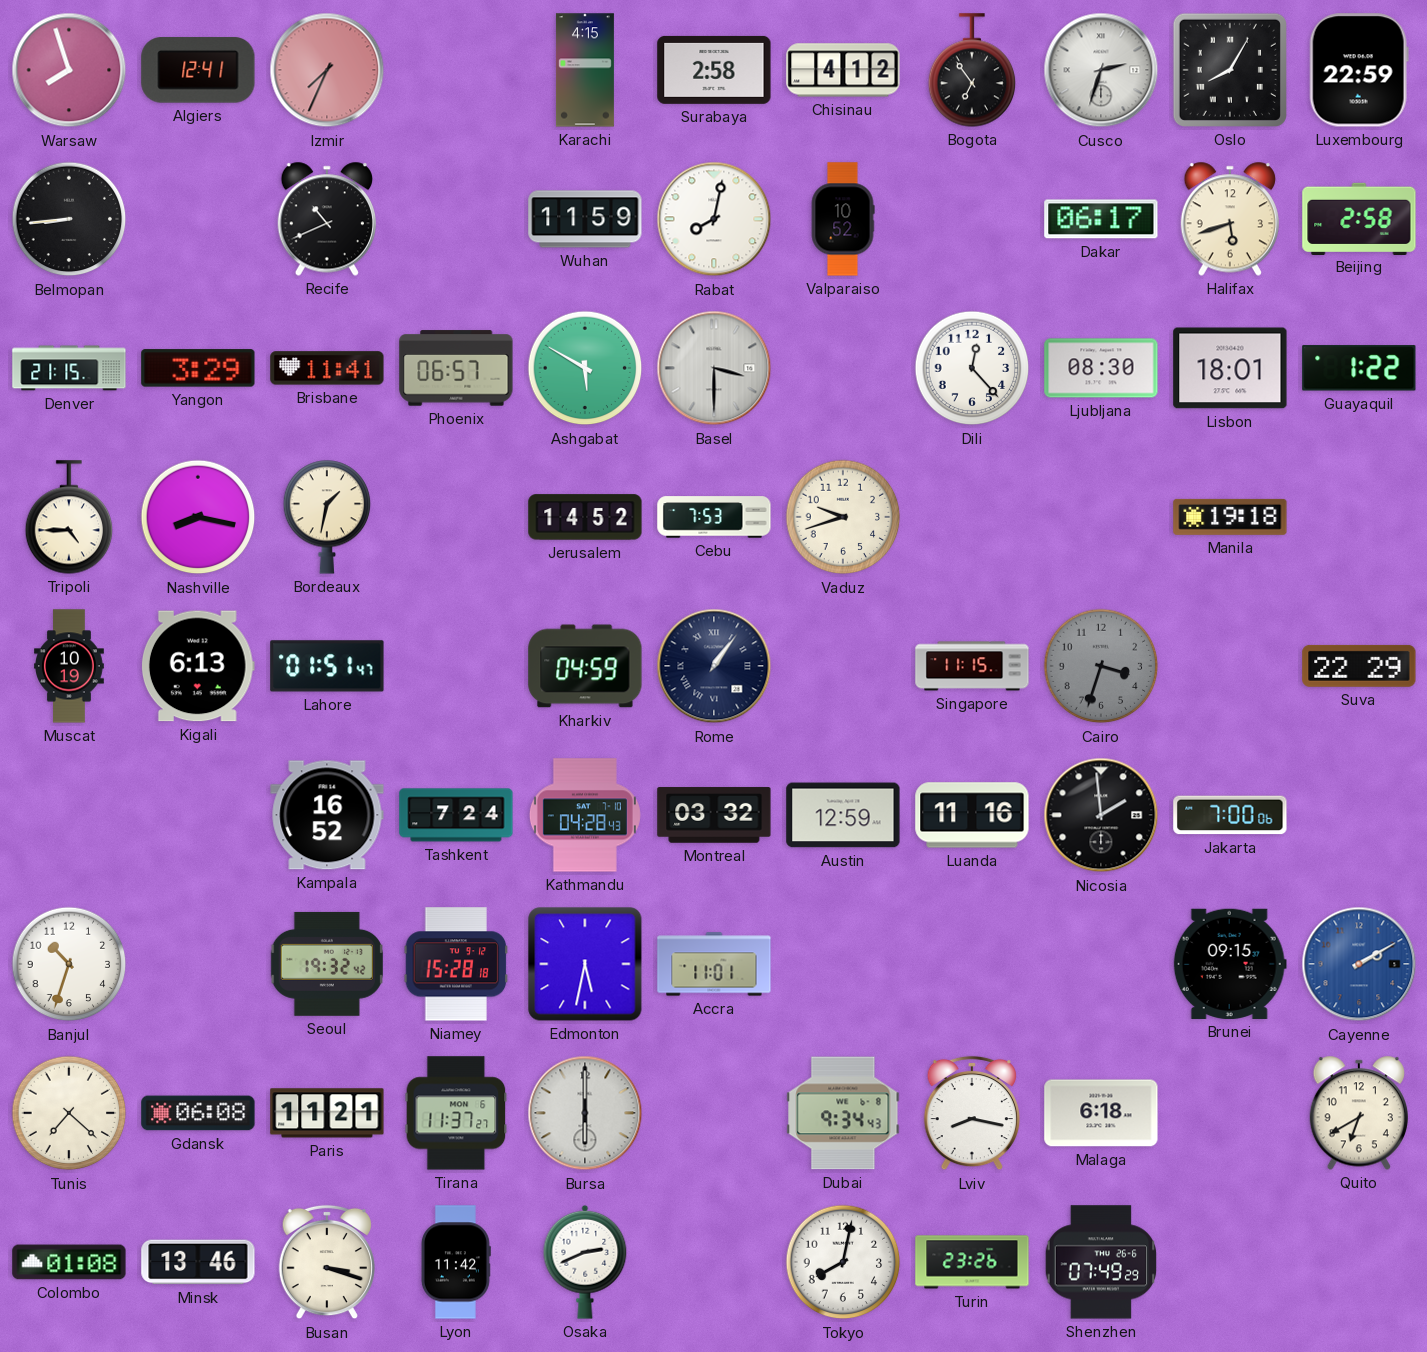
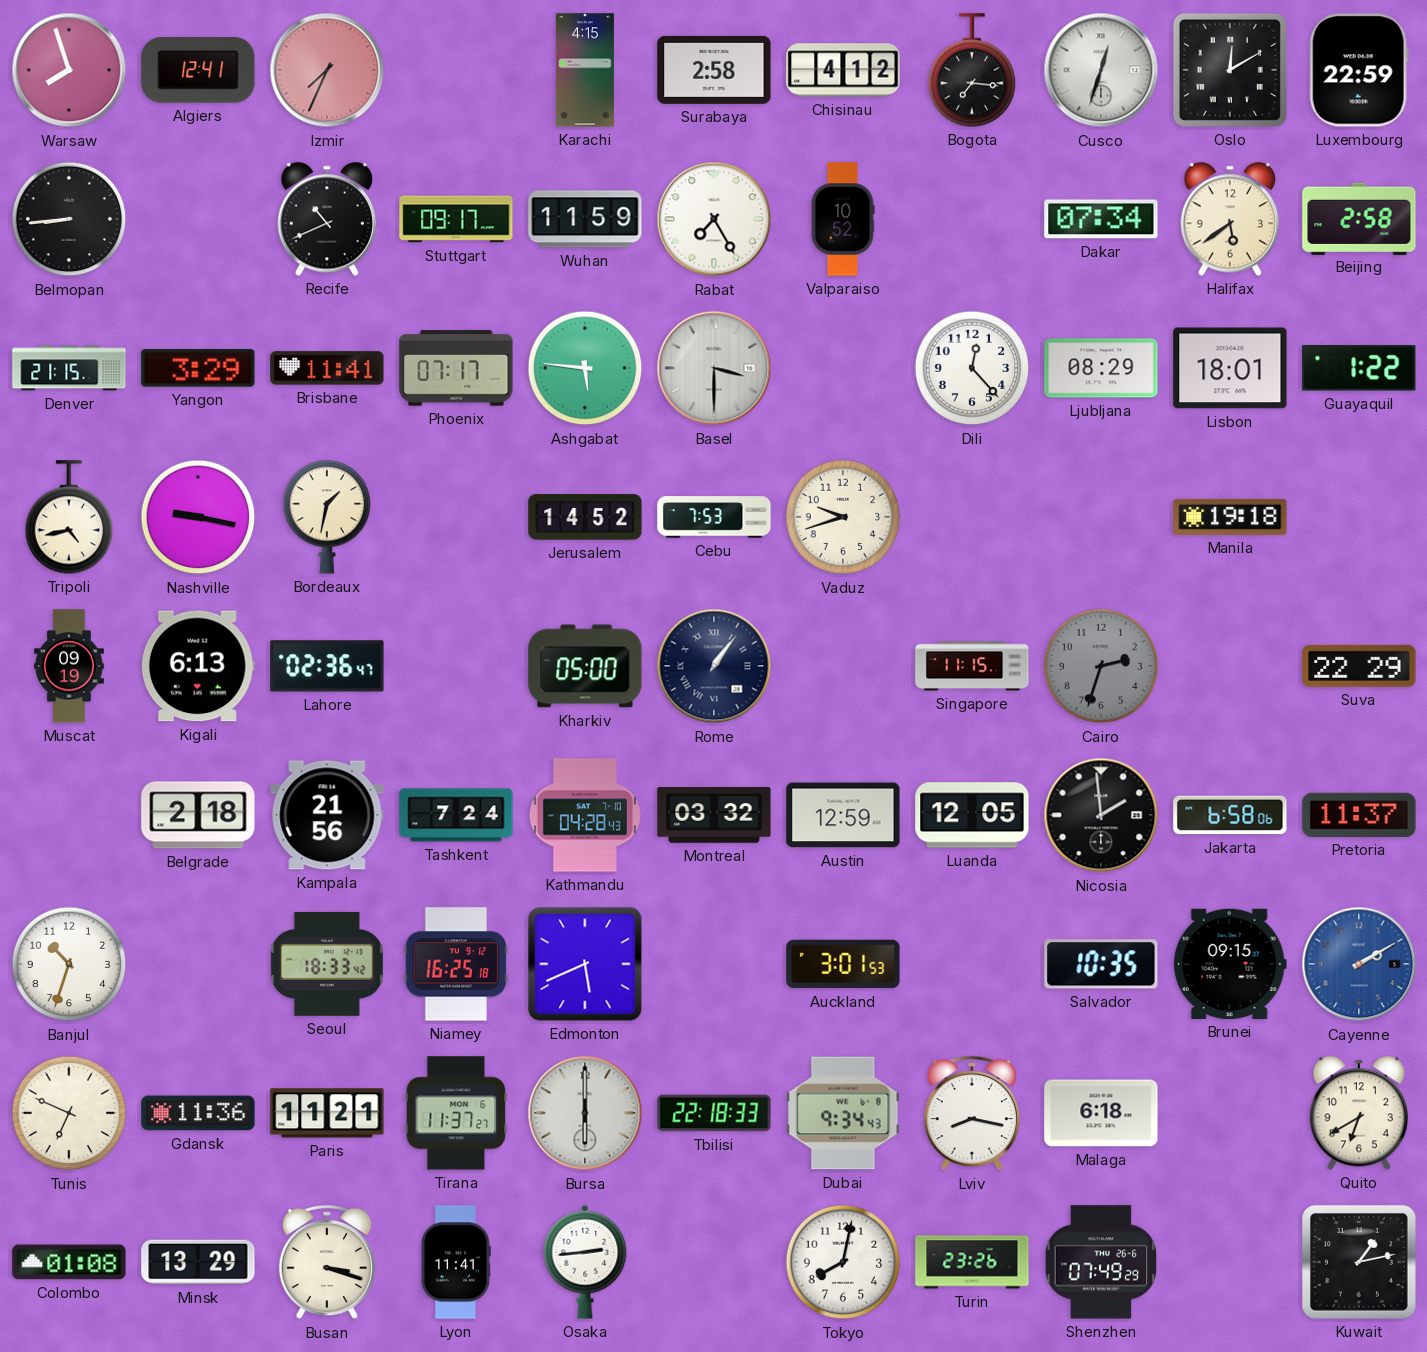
Bogota: 6:54 -> 7:16 (972, 70)
Cusco: 2:33 -> 12:33 (1101, 70)
Oslo: 8:05 -> 12:10 (1230, 70)
Stuttgart: none -> 09:17 (456, 219)
Rabat: 8:02 -> 7:25 (714, 219)
Dakar: 06:17 -> 07:34 (1101, 219)
Halifax: 5:42 -> 5:39 (1229, 219)
Phoenix: 06:57 -> 07:17 (456, 368)
Ashgabat: 5:50 -> 5:46 (585, 368)
Ljubljana: 08:30 -> 08:29 (1101, 368)
Tripoli: 4:45 -> 4:43 (69, 517)
Nashville: 8:17 -> 9:17 (198, 517)
Muscat: 10:19 -> 09:19 (70, 666)
Lahore: 01:51 -> 02:36 (327, 666)
Kharkiv: 04:59 -> 05:00 (585, 666)
Cairo: 3:33 -> 2:33 (1101, 666)
Belgrade: none -> 2:18 (198, 815)
Kampala: 16:52 -> 21:56 (327, 815)
Luanda: 11:16 -> 12:05 (972, 815)
Jakarta: 7:00 -> 6:58 (1230, 815)
Pretoria: none -> 11:37 (1359, 815)
Seoul: 19:32 -> 18:33 (327, 964)
Niamey: 15:28 -> 16:25 (456, 964)
Edmonton: 5:32 -> 5:41 (585, 964)
Accra: 11:01 -> none (714, 964)
Auckland: none -> 3:01 (843, 964)
Salvador: none -> 10:35 (1101, 964)
Tunis: 7:22 -> 6:49 (69, 1113)
Gdansk: 06:08 -> 11:36 (198, 1113)
Tbilisi: none -> 22:18 (714, 1113)
Minsk: 13:46 -> 13:29 (198, 1262)
Lyon: 11:42 -> 11:41 (455, 1262)
Osaka: 2:41 -> 2:44 (585, 1262)
Kuwait: none -> 1:13 (1359, 1262)
